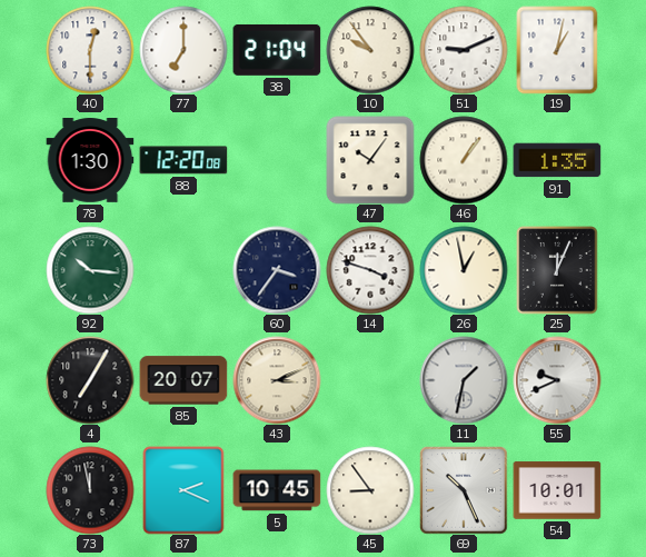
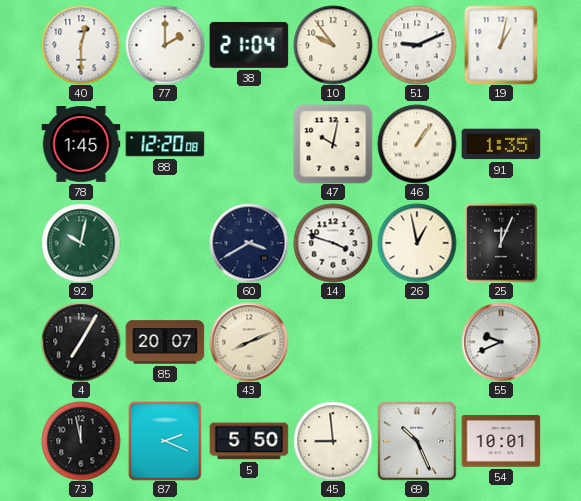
77: 7:00 -> 2:00 (165, 45)
78: 1:30 -> 1:45 (81, 145)
47: 10:06 -> 10:02 (333, 144)
92: 10:16 -> 10:02 (81, 243)
60: 3:36 -> 3:40 (249, 243)
43: 3:11 -> 8:11 (249, 342)
11: 1:32 -> none (464, 380)
5: 10:45 -> 5:50 (249, 441)
45: 8:54 -> 8:59 (333, 441)
